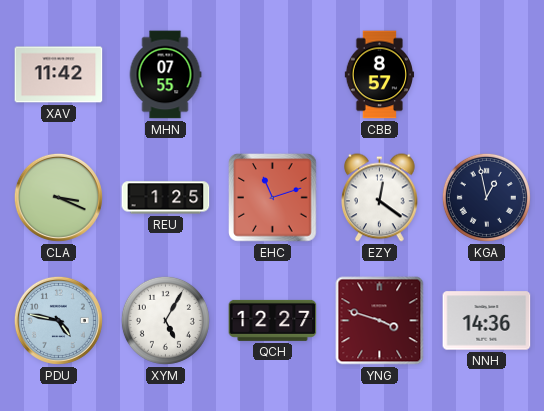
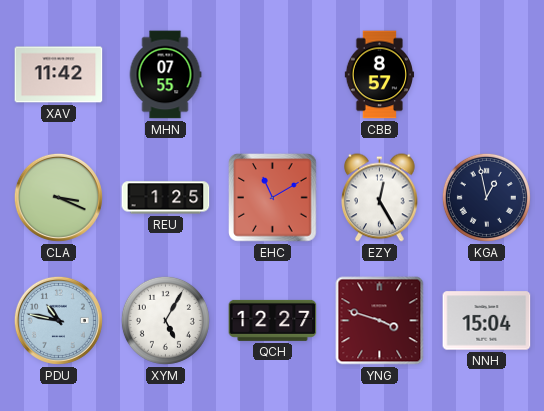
EHC: 11:12 -> 11:10 (273, 198)
EZY: 12:21 -> 12:25 (380, 198)
PDU: 4:47 -> 10:47 (58, 320)
NNH: 14:36 -> 15:04 (487, 321)
